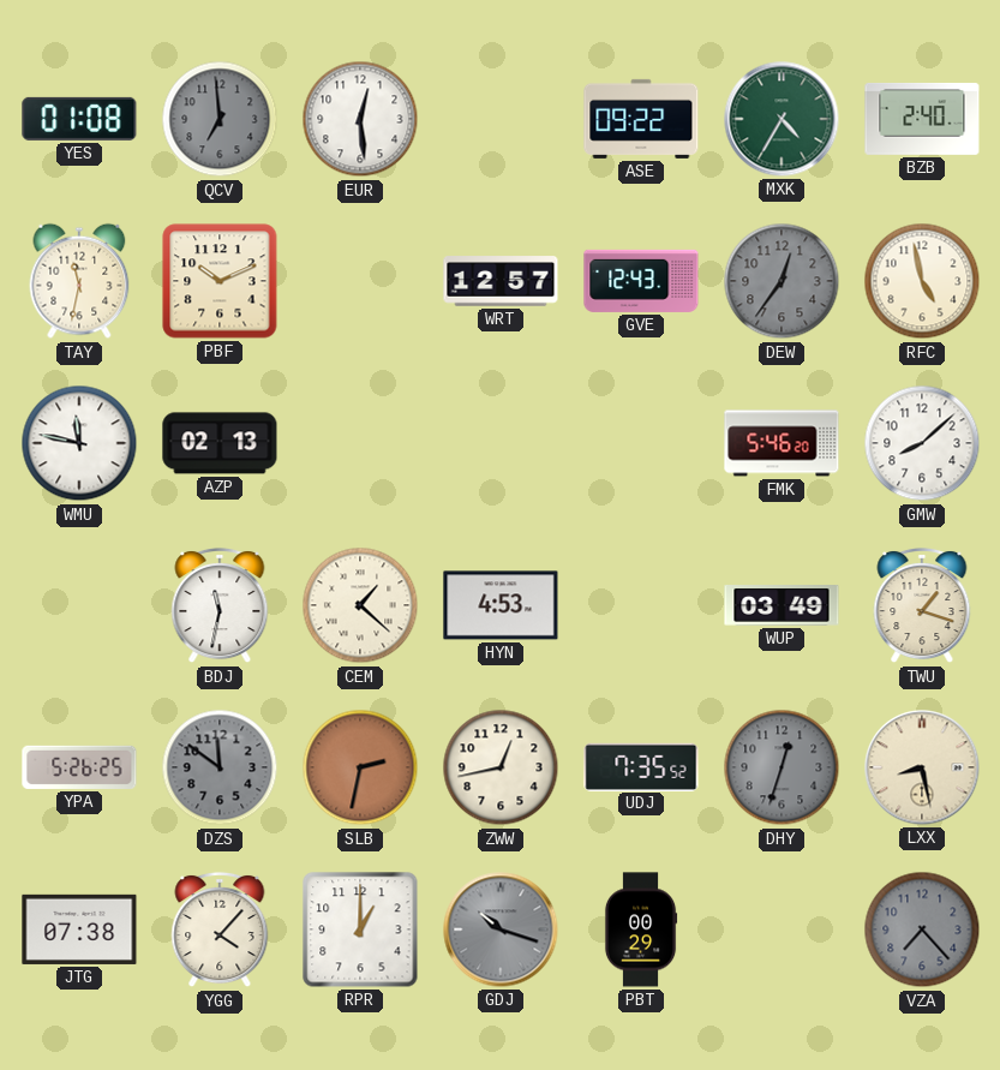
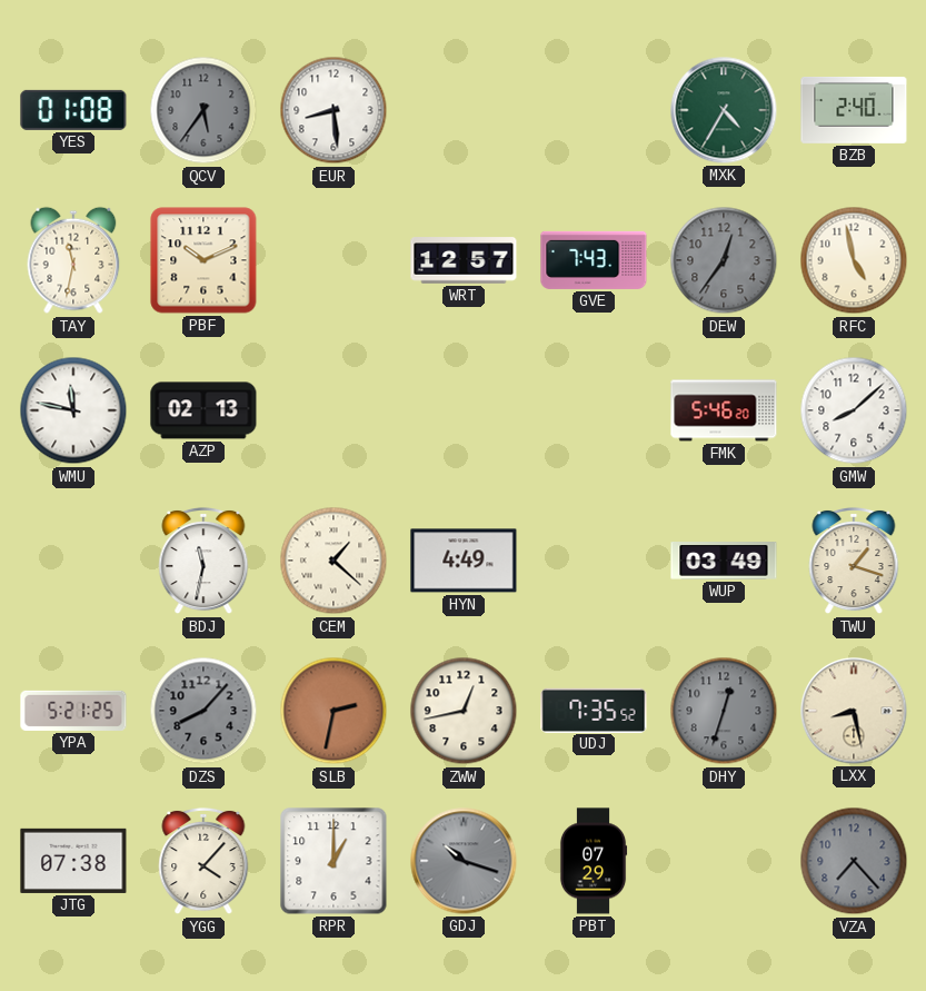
QCV: 6:59 -> 5:36 (203, 110)
EUR: 12:29 -> 8:29 (333, 110)
ASE: 09:22 -> none (641, 119)
GVE: 12:43 -> 7:43 (594, 260)
HYN: 4:53 -> 4:49 (464, 561)
YPA: 5:26 -> 5:21 (73, 711)
DZS: 11:51 -> 8:07 (203, 711)
PBT: 00:29 -> 07:29 (594, 861)
